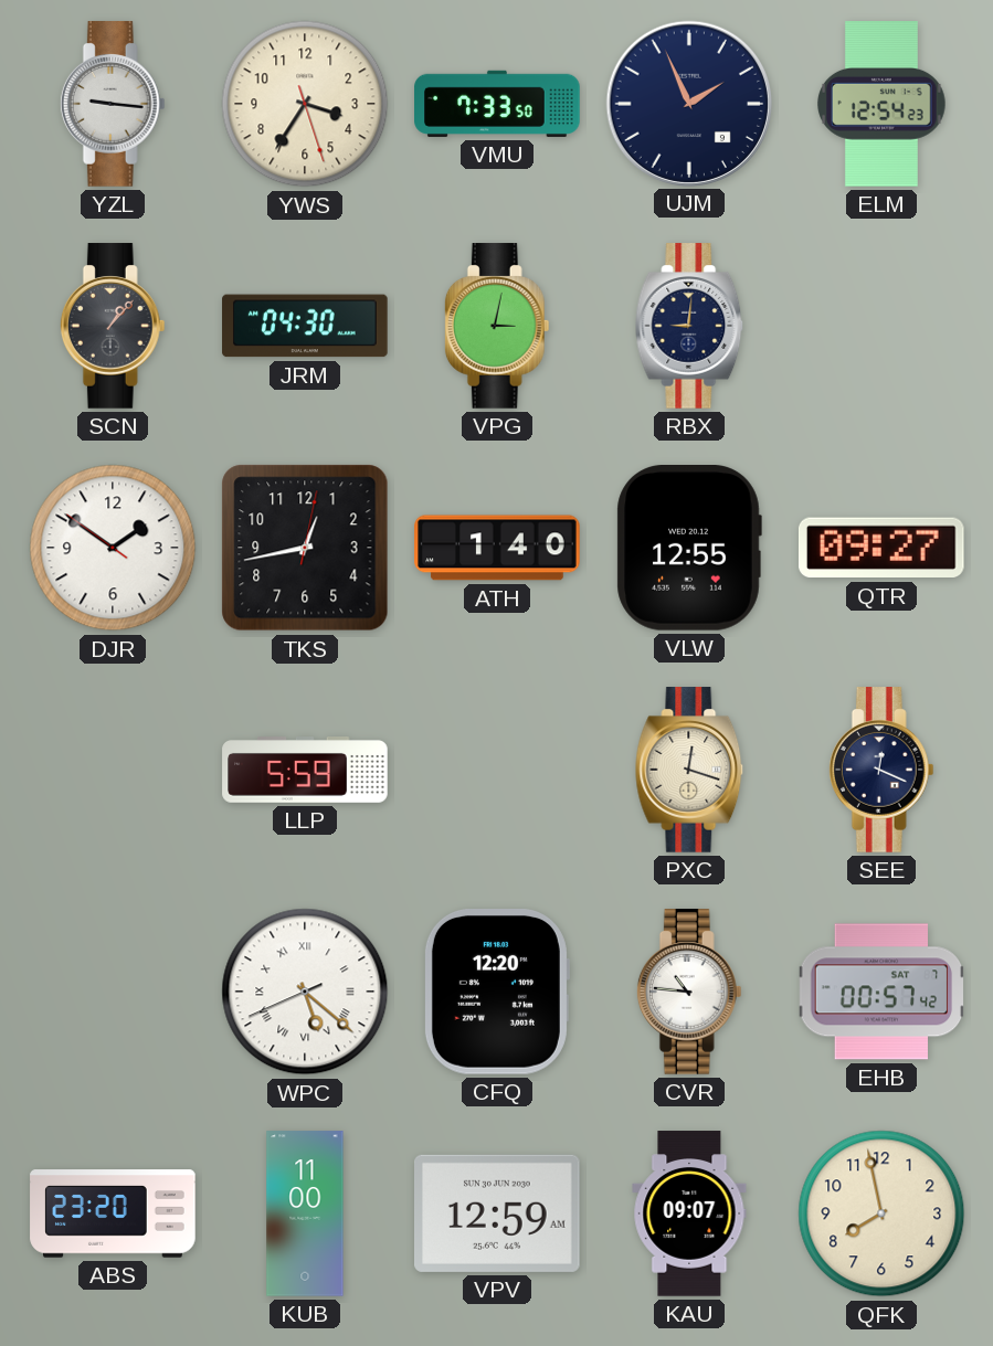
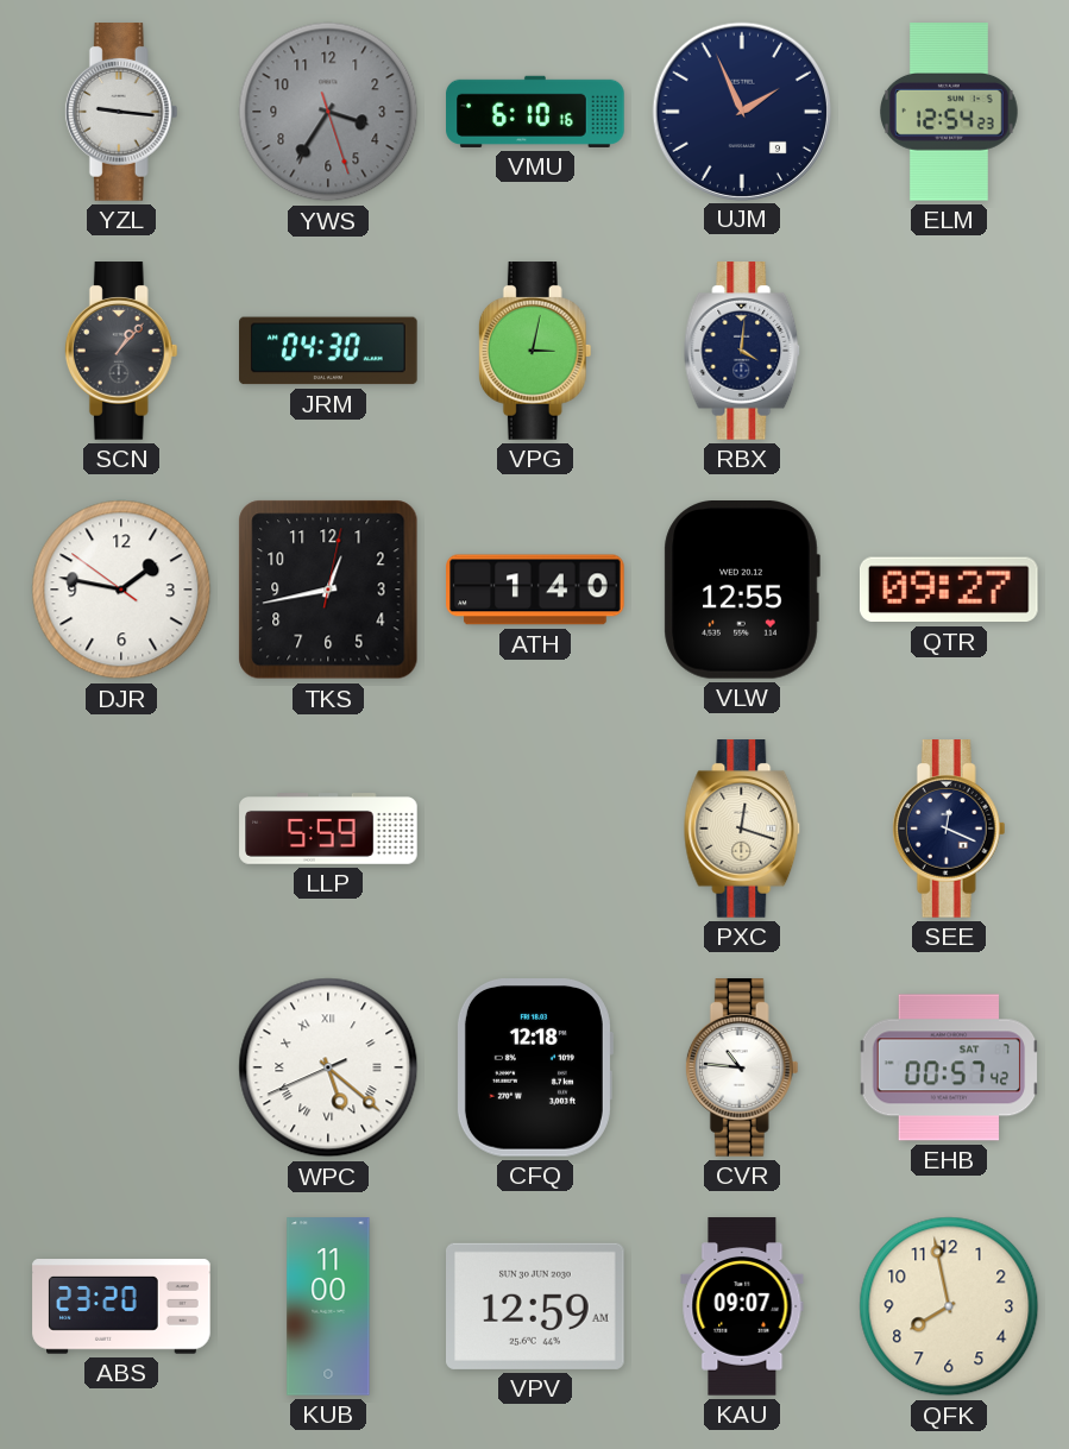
YWS dial: cream -> grey (328, 112)
VMU: 7:33 -> 6:10 (535, 112)
RBX: 9:01 -> 4:01 (742, 351)
DJR: 1:50 -> 1:46 (121, 590)
CFQ: 12:20 -> 12:18 (534, 1069)
